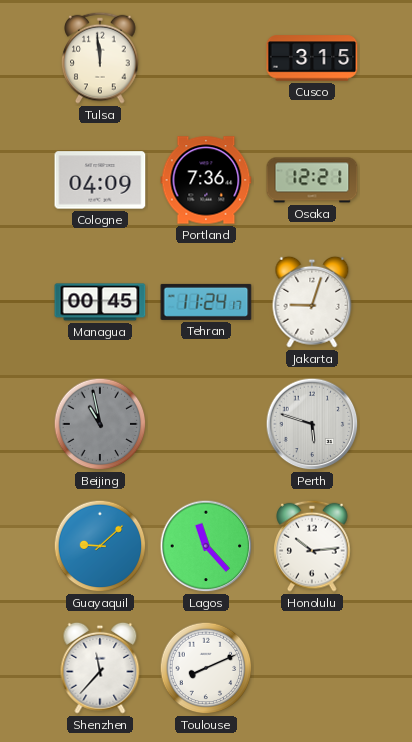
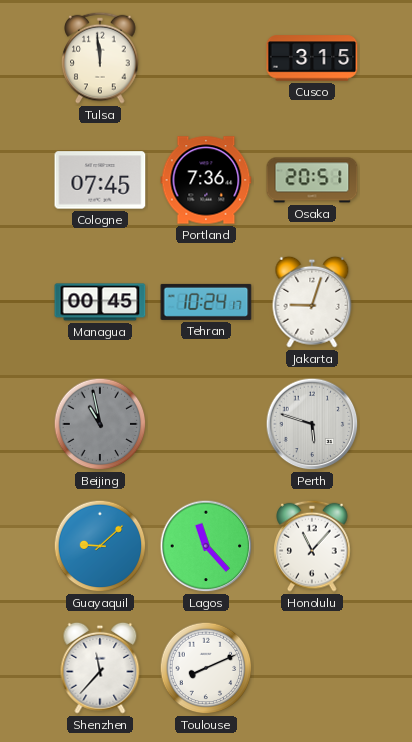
Cologne: 04:09 -> 07:45 (100, 180)
Osaka: 12:21 -> 20:51 (312, 180)
Tehran: 11:24 -> 10:24 (206, 302)
Honolulu: 10:14 -> 11:07 (312, 546)
